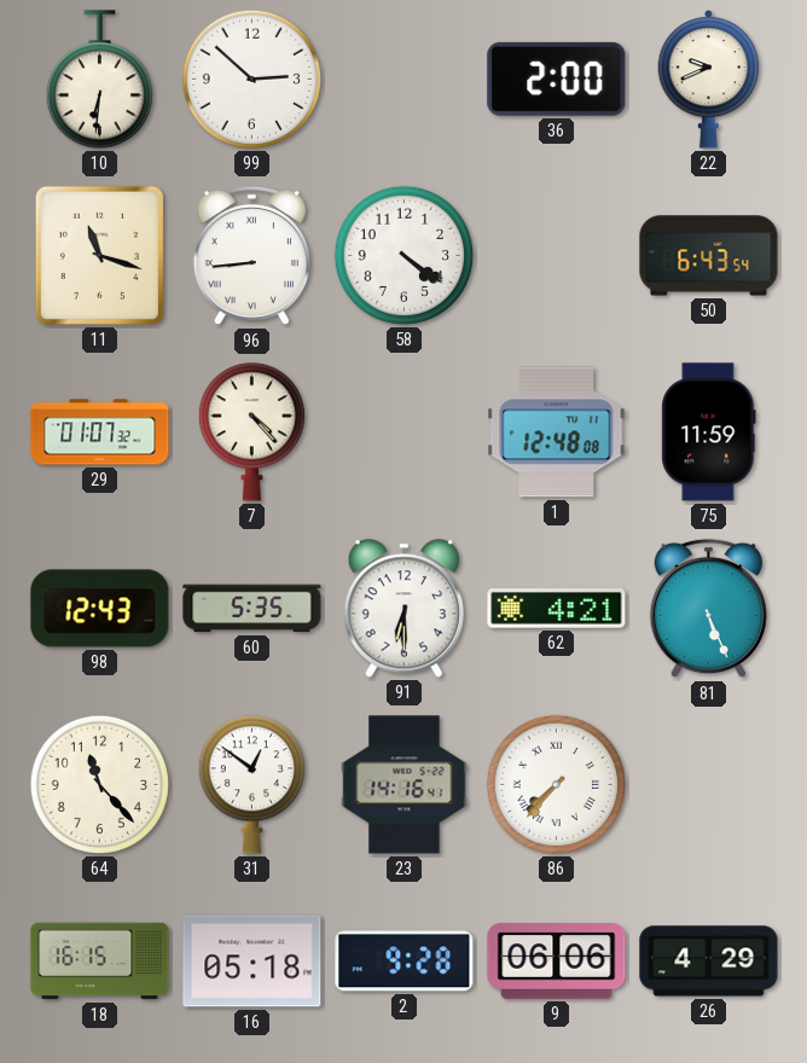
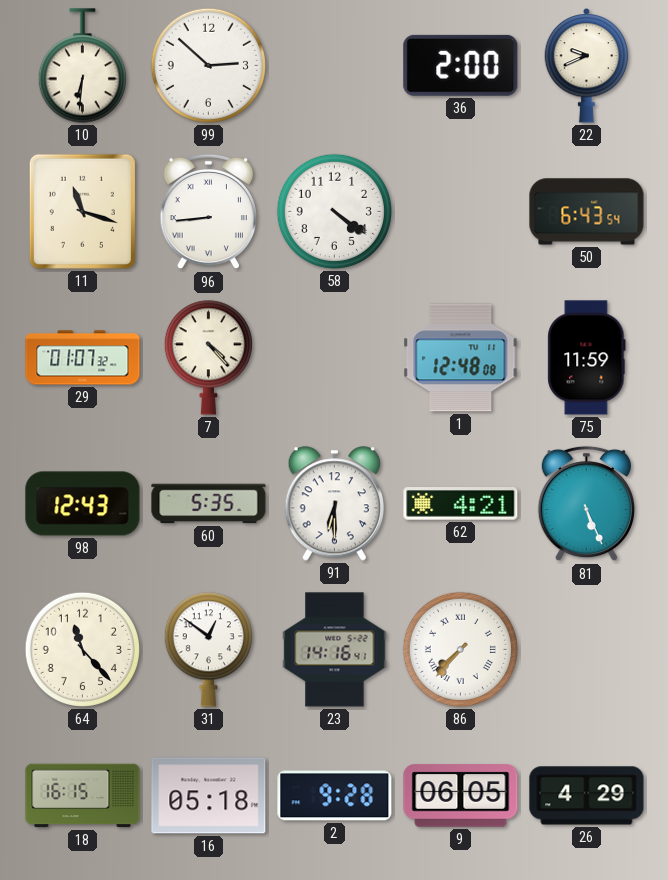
9: 06:06 -> 06:05 (461, 796)
